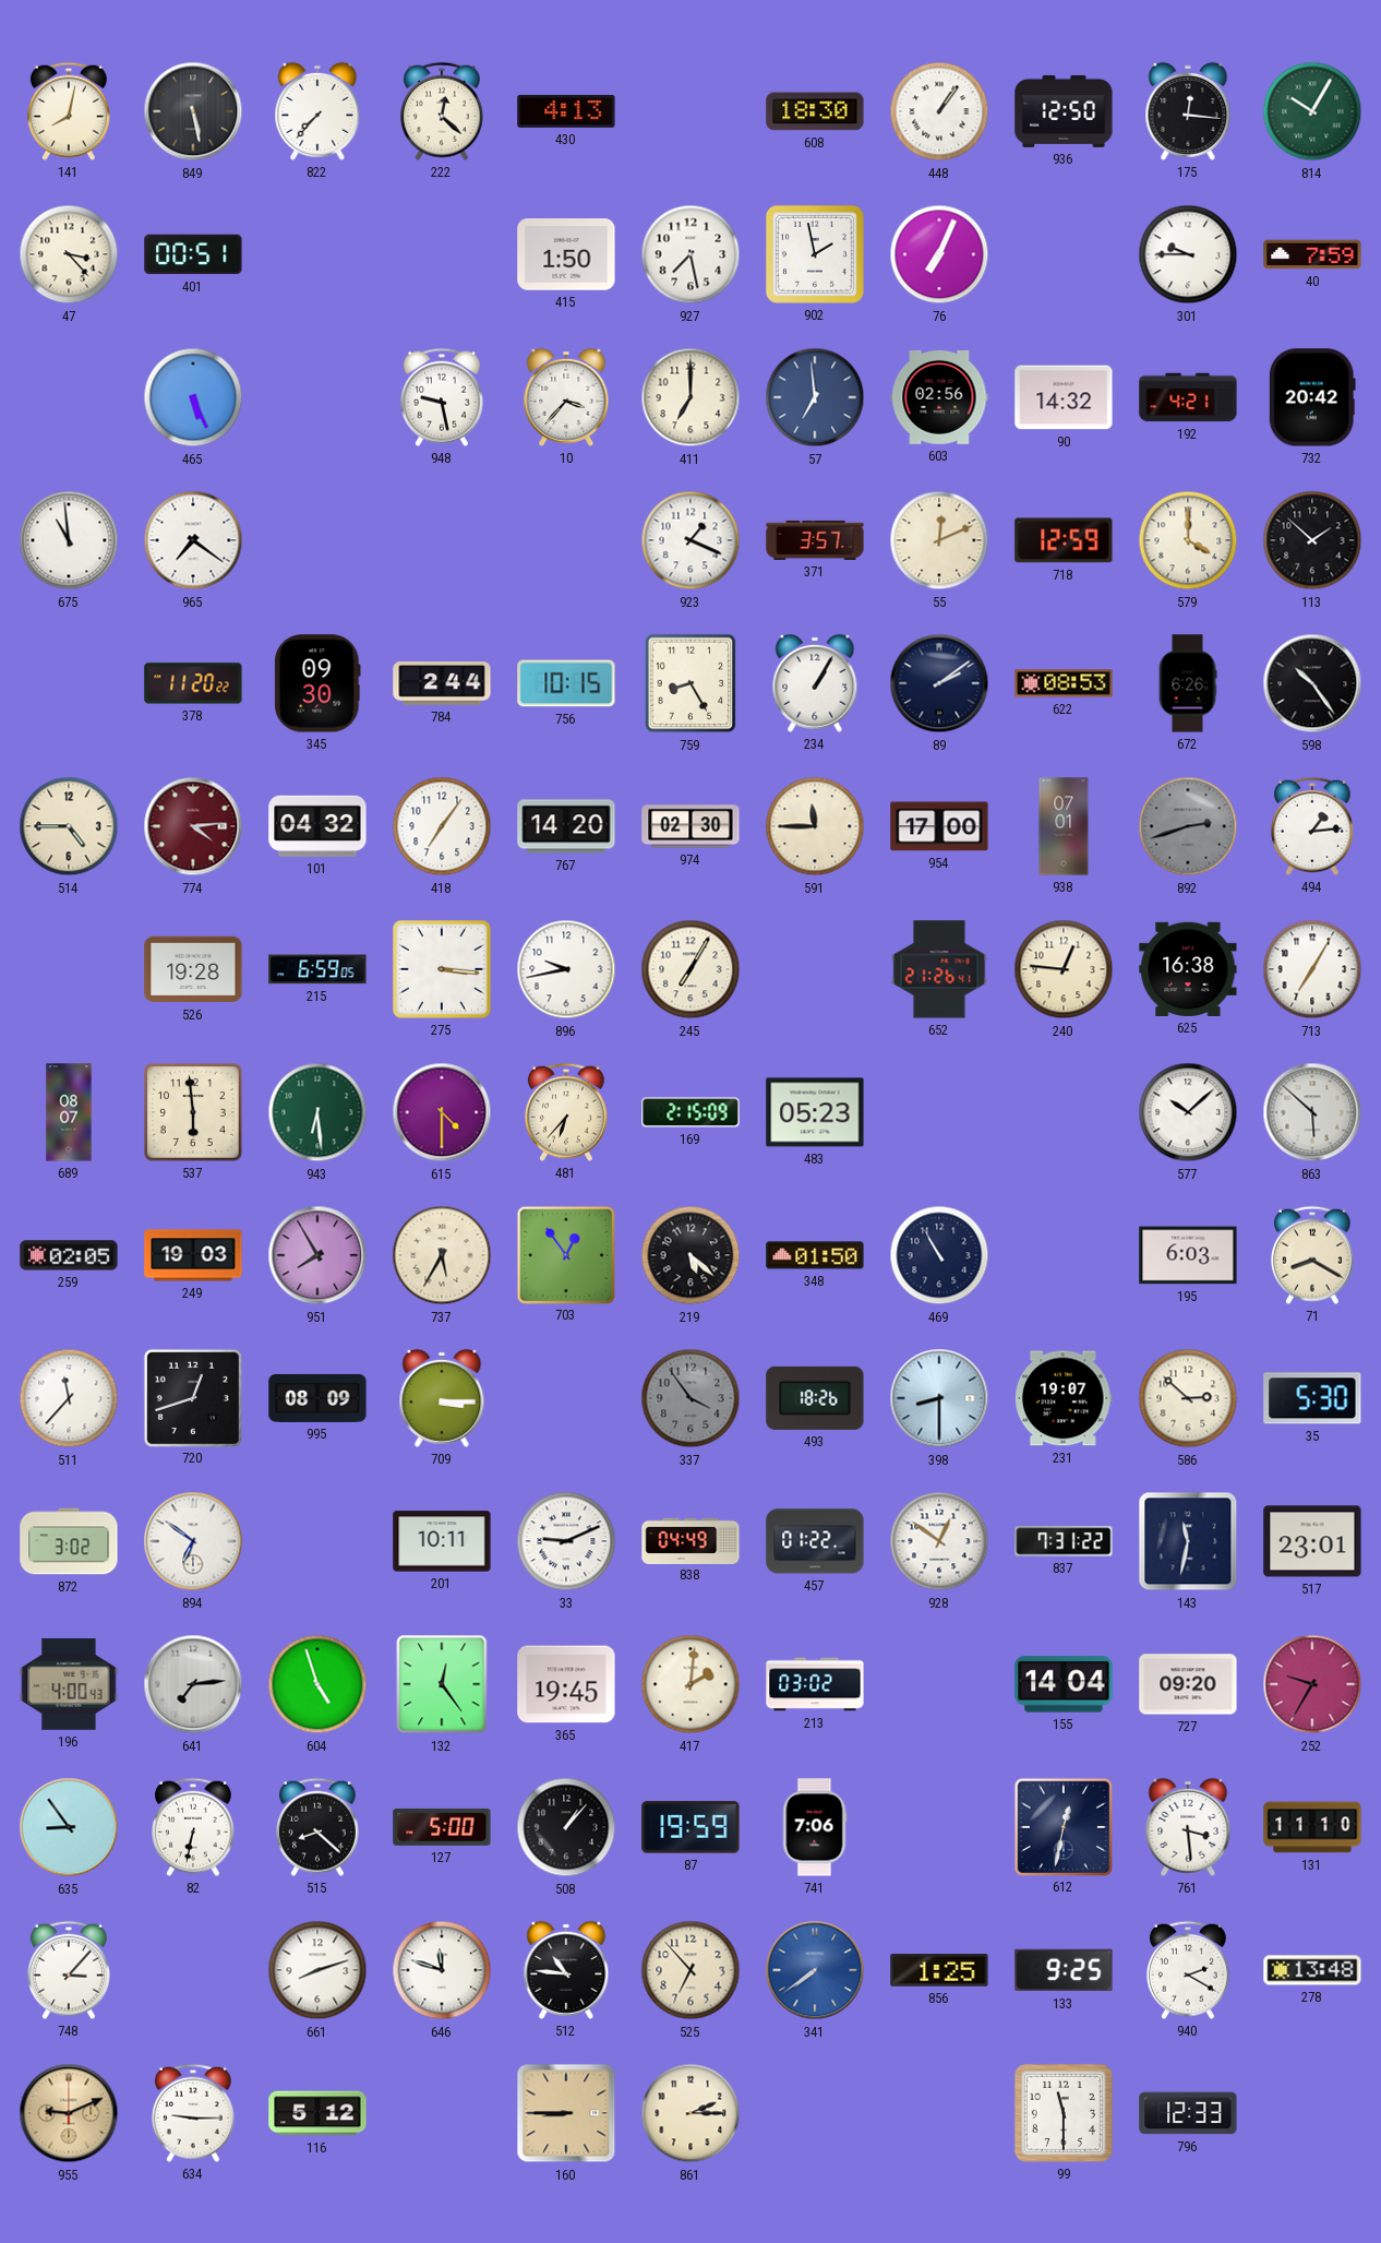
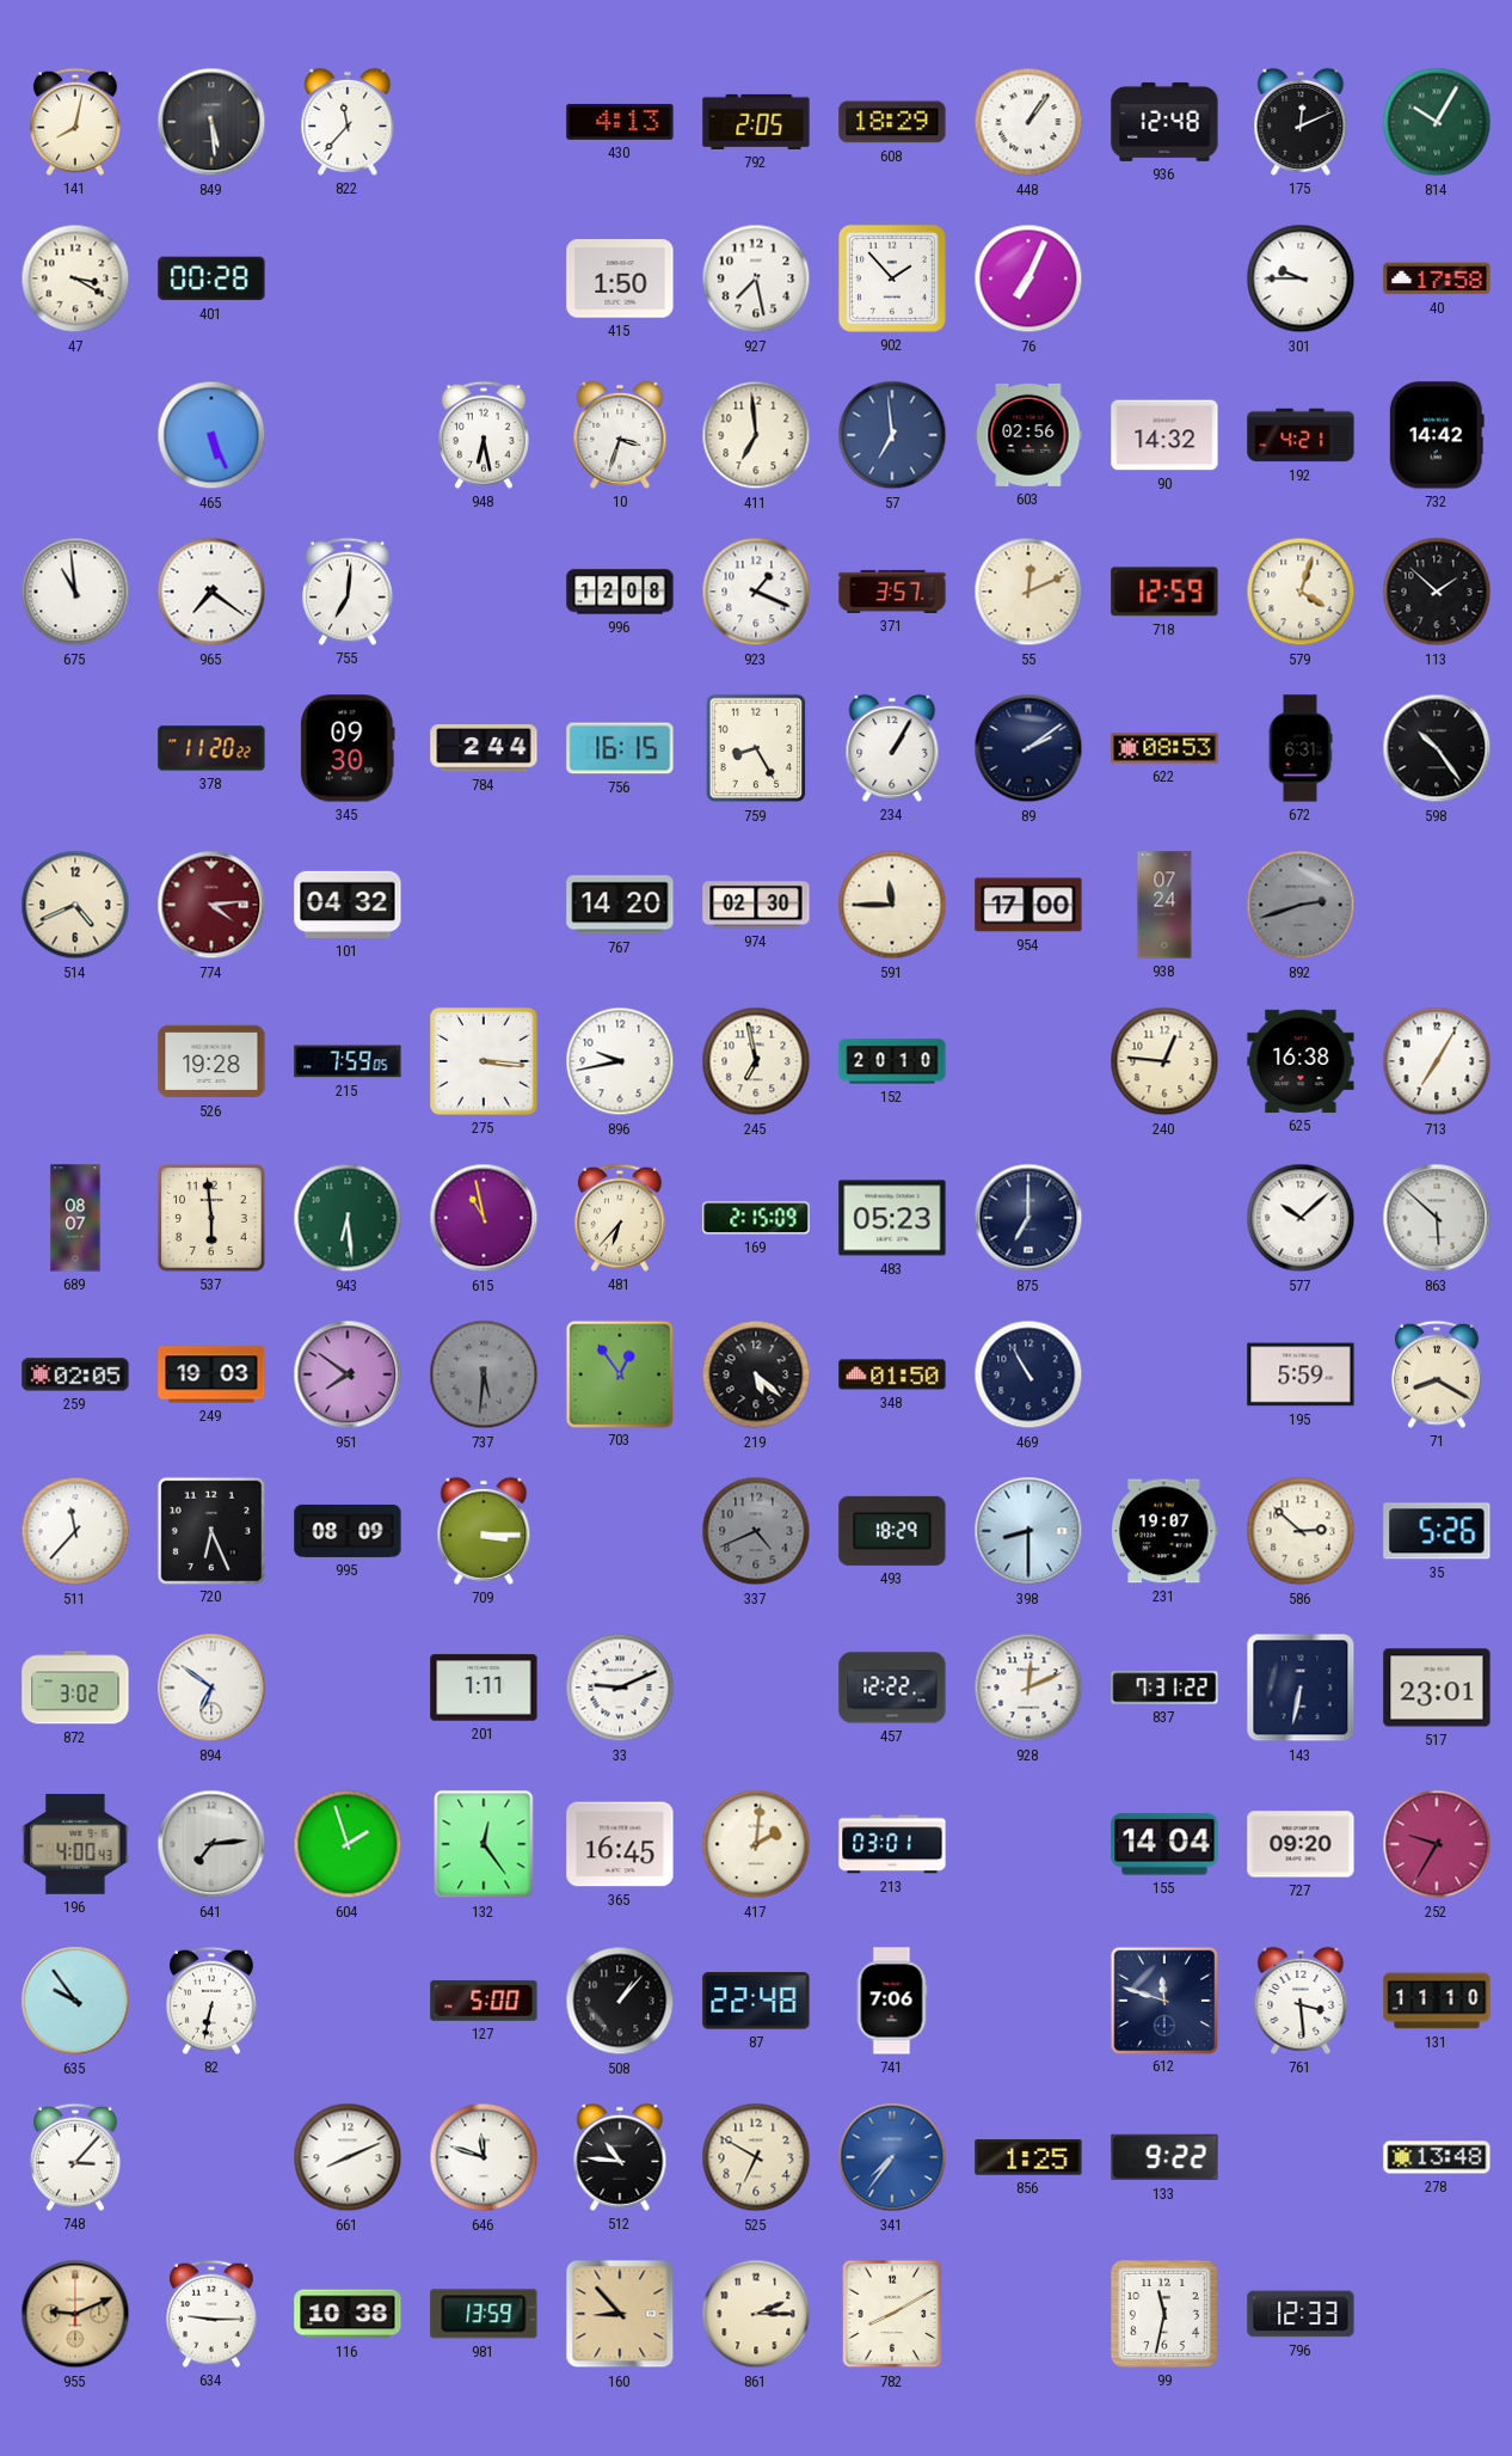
849: 5:28 -> 5:29 (211, 122)
822: 7:37 -> 11:37 (348, 122)
222: 12:22 -> none (442, 111)
792: none -> 2:05 (756, 122)
608: 18:30 -> 18:29 (892, 122)
936: 12:50 -> 12:48 (1164, 122)
175: 12:16 -> 12:11 (1301, 122)
47: 3:23 -> 3:20 (75, 278)
401: 00:51 -> 00:28 (211, 278)
902: 1:58 -> 1:53 (892, 278)
40: 7:59 -> 17:58 (1437, 278)
948: 9:28 -> 6:28 (484, 435)
10: 3:37 -> 3:33 (620, 435)
411: 7:00 -> 6:59 (756, 435)
732: 20:42 -> 14:42 (1437, 435)
755: none -> 7:01 (348, 592)
996: none -> 12:08 (620, 592)
579: 4:00 -> 4:03 (1301, 592)
756: 10:15 -> 16:15 (620, 748)
672: 6:26 -> 6:31 (1301, 748)
514: 4:45 -> 4:41 (75, 905)
418: 7:06 -> none (442, 826)
938: 07:01 -> 07:24 (1164, 905)
494: 1:14 -> none (1312, 826)
215: 6:59 -> 7:59 (348, 1061)
245: 7:05 -> 6:58 (756, 1061)
152: none -> 20:10 (892, 1061)
652: 21:26 -> none (939, 969)
615: 4:30 -> 10:58 (484, 1218)
875: none -> 7:00 (1028, 1218)
951: 7:55 -> 7:51 (348, 1374)
737: 5:35 -> 5:31 (484, 1374)
737 dial: cream -> grey (484, 1374)
195: 6:03 -> 5:59 (1301, 1374)
720: 12:42 -> 6:26 (210, 1530)
337: 3:54 -> 4:41 (756, 1531)
493: 18:26 -> 18:29 (892, 1531)
35: 5:30 -> 5:26 (1437, 1531)
201: 10:11 -> 1:11 (484, 1688)
838: 04:49 -> none (690, 1540)
457: 01:22 -> 12:22 (892, 1688)
928: 12:51 -> 12:11 (1028, 1688)
143: 11:32 -> 6:32 (1301, 1688)
604: 4:57 -> 1:57 (348, 1844)
365: 19:45 -> 16:45 (620, 1844)
213: 03:02 -> 03:01 (892, 1844)
635: 8:54 -> 9:54 (75, 2001)
515: 8:22 -> none (317, 1827)
87: 19:59 -> 22:48 (756, 2001)
612: 12:32 -> 11:48 (1163, 1999)
661: 8:12 -> 8:11 (348, 2157)
525: 6:53 -> 6:50 (756, 2157)
341: 7:39 -> 7:36 (892, 2157)
133: 9:25 -> 9:22 (1164, 2157)
940: 2:20 -> none (1188, 1970)
116: 5:12 -> 10:38 (348, 2314)
981: none -> 13:59 (484, 2314)
160: 8:45 -> 8:53 (620, 2314)
782: none -> 8:10 (892, 2314)
99: 11:30 -> 11:32 (1164, 2314)
